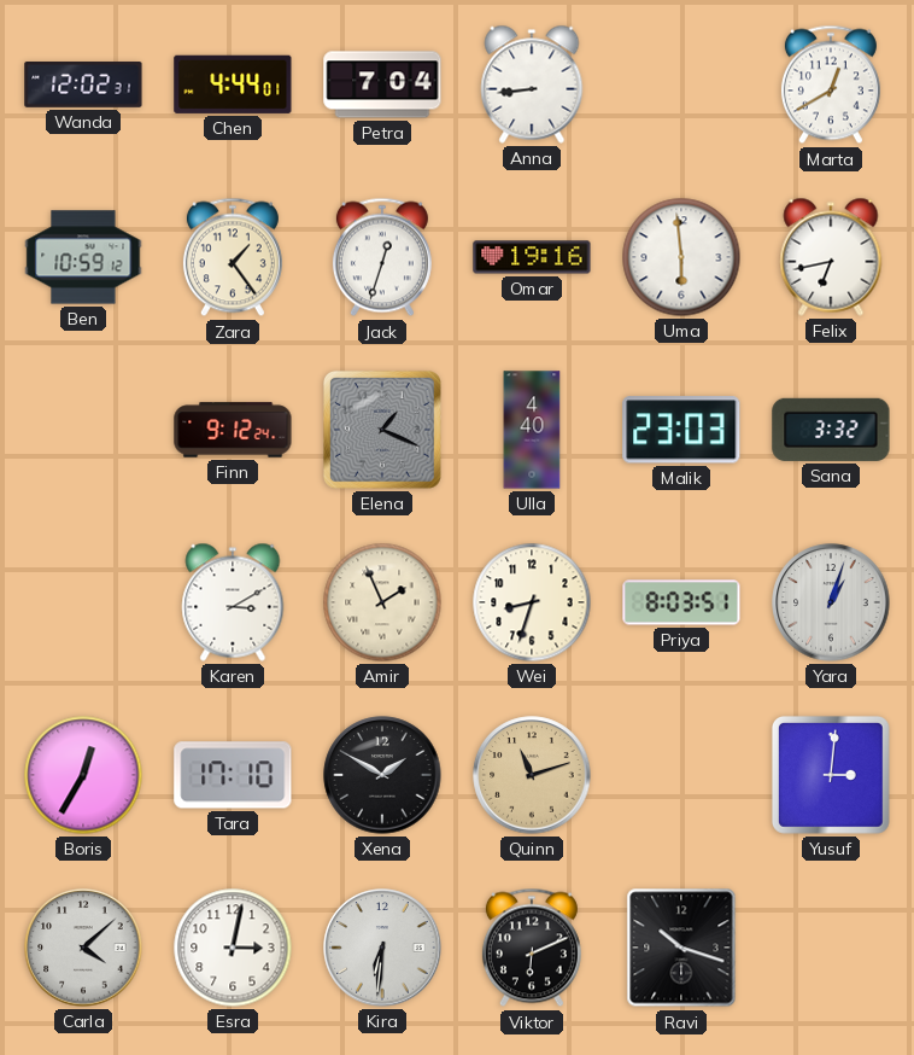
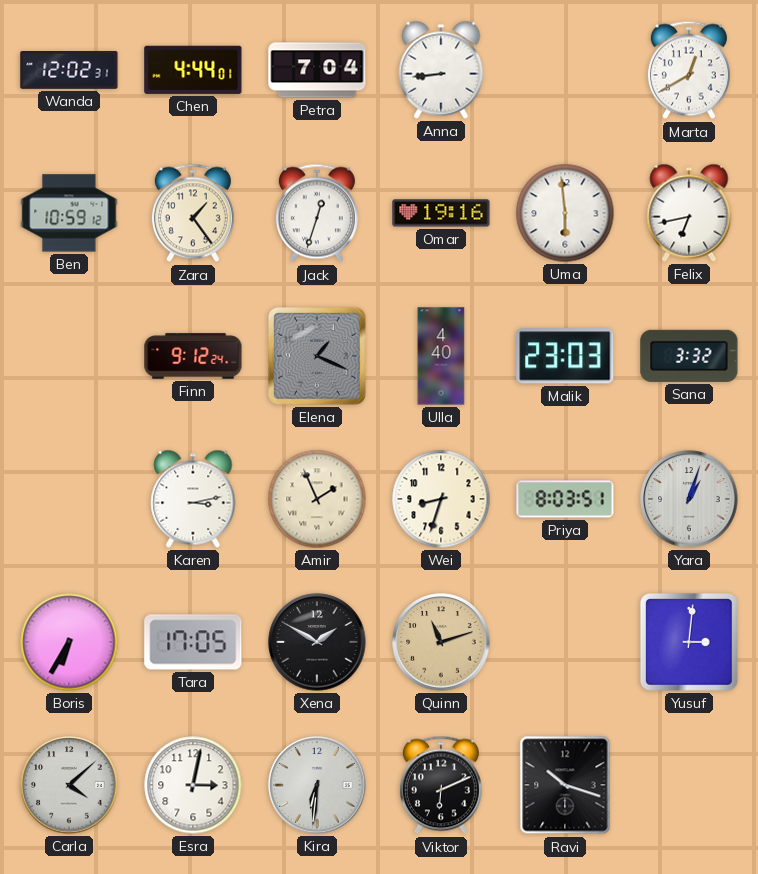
Karen: 3:10 -> 3:13 (193, 499)
Boris: 12:35 -> 6:35 (69, 642)
Tara: 17:10 -> 17:05 (193, 642)
